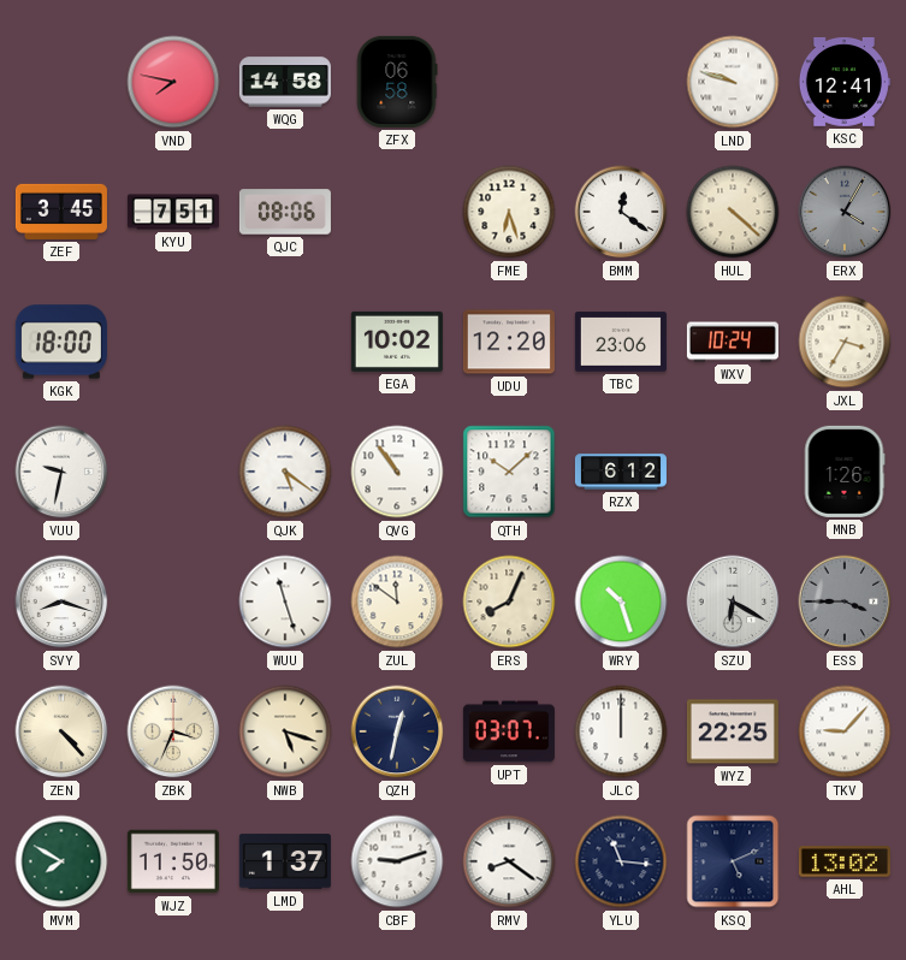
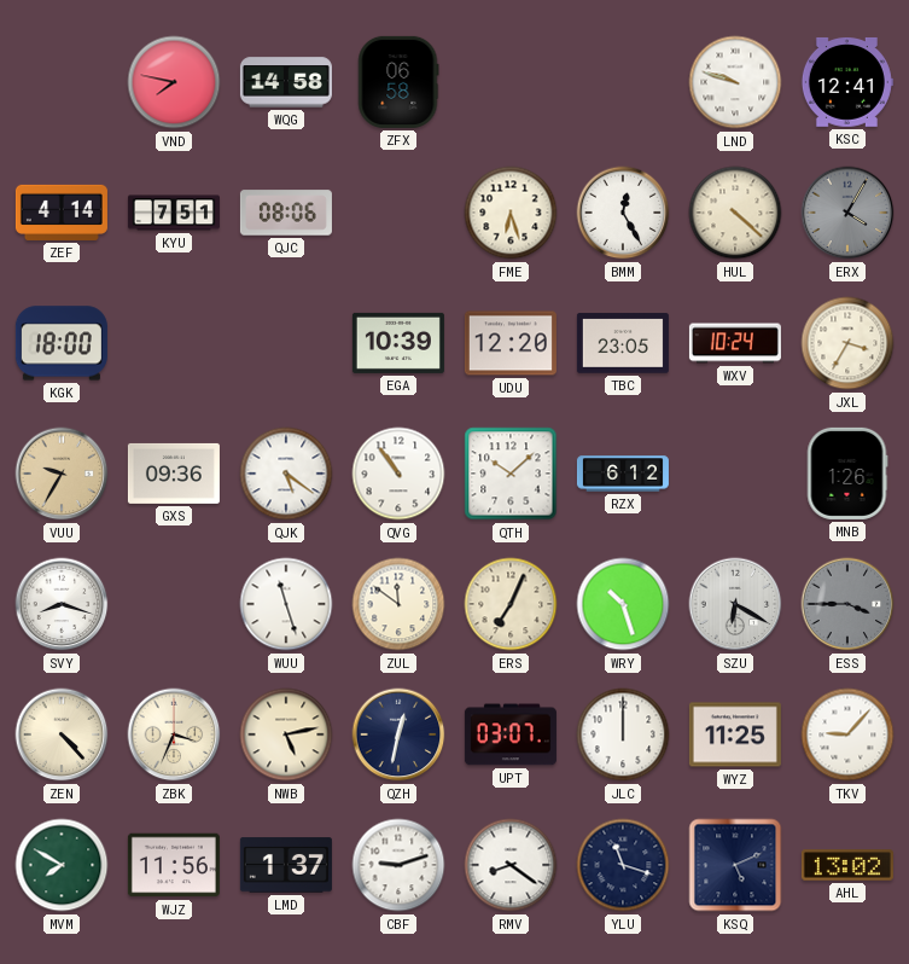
ZEF: 3:45 -> 4:14 (62, 213)
BMM: 12:21 -> 12:25 (623, 213)
EGA: 10:02 -> 10:39 (398, 343)
TBC: 23:06 -> 23:05 (623, 343)
VUU: 9:32 -> 9:35 (62, 474)
VUU dial: white -> champagne (62, 474)
GXS: none -> 09:36 (174, 474)
ERS: 8:04 -> 7:04 (511, 604)
NWB: 5:18 -> 5:13 (286, 734)
WYZ: 22:25 -> 11:25 (735, 734)
WJZ: 11:50 -> 11:56 (174, 865)
YLU: 11:16 -> 11:18 (623, 865)
